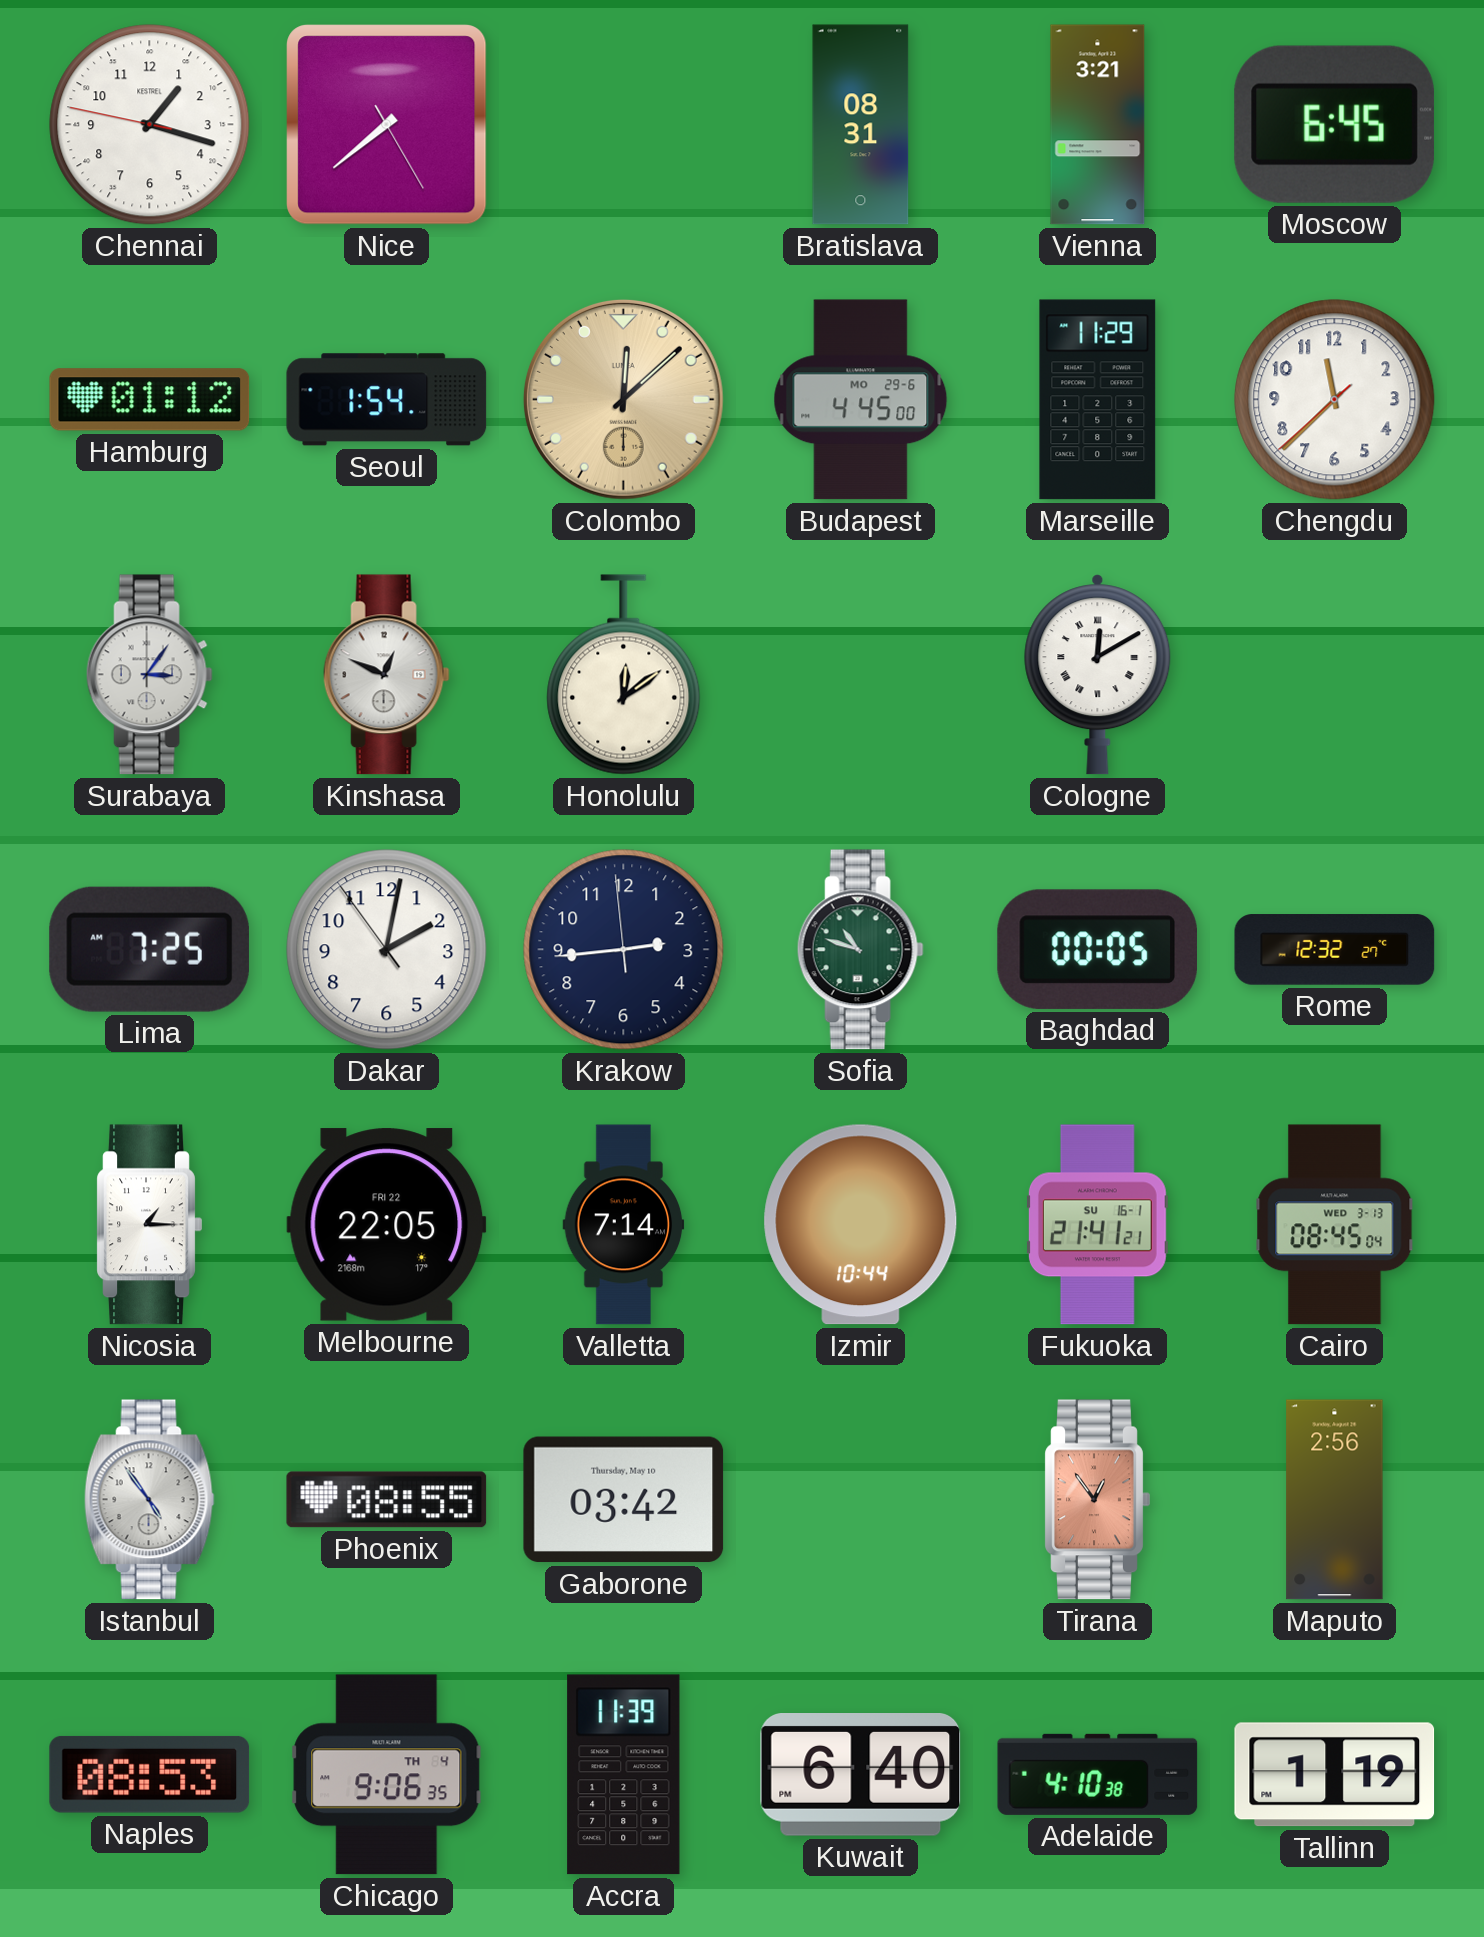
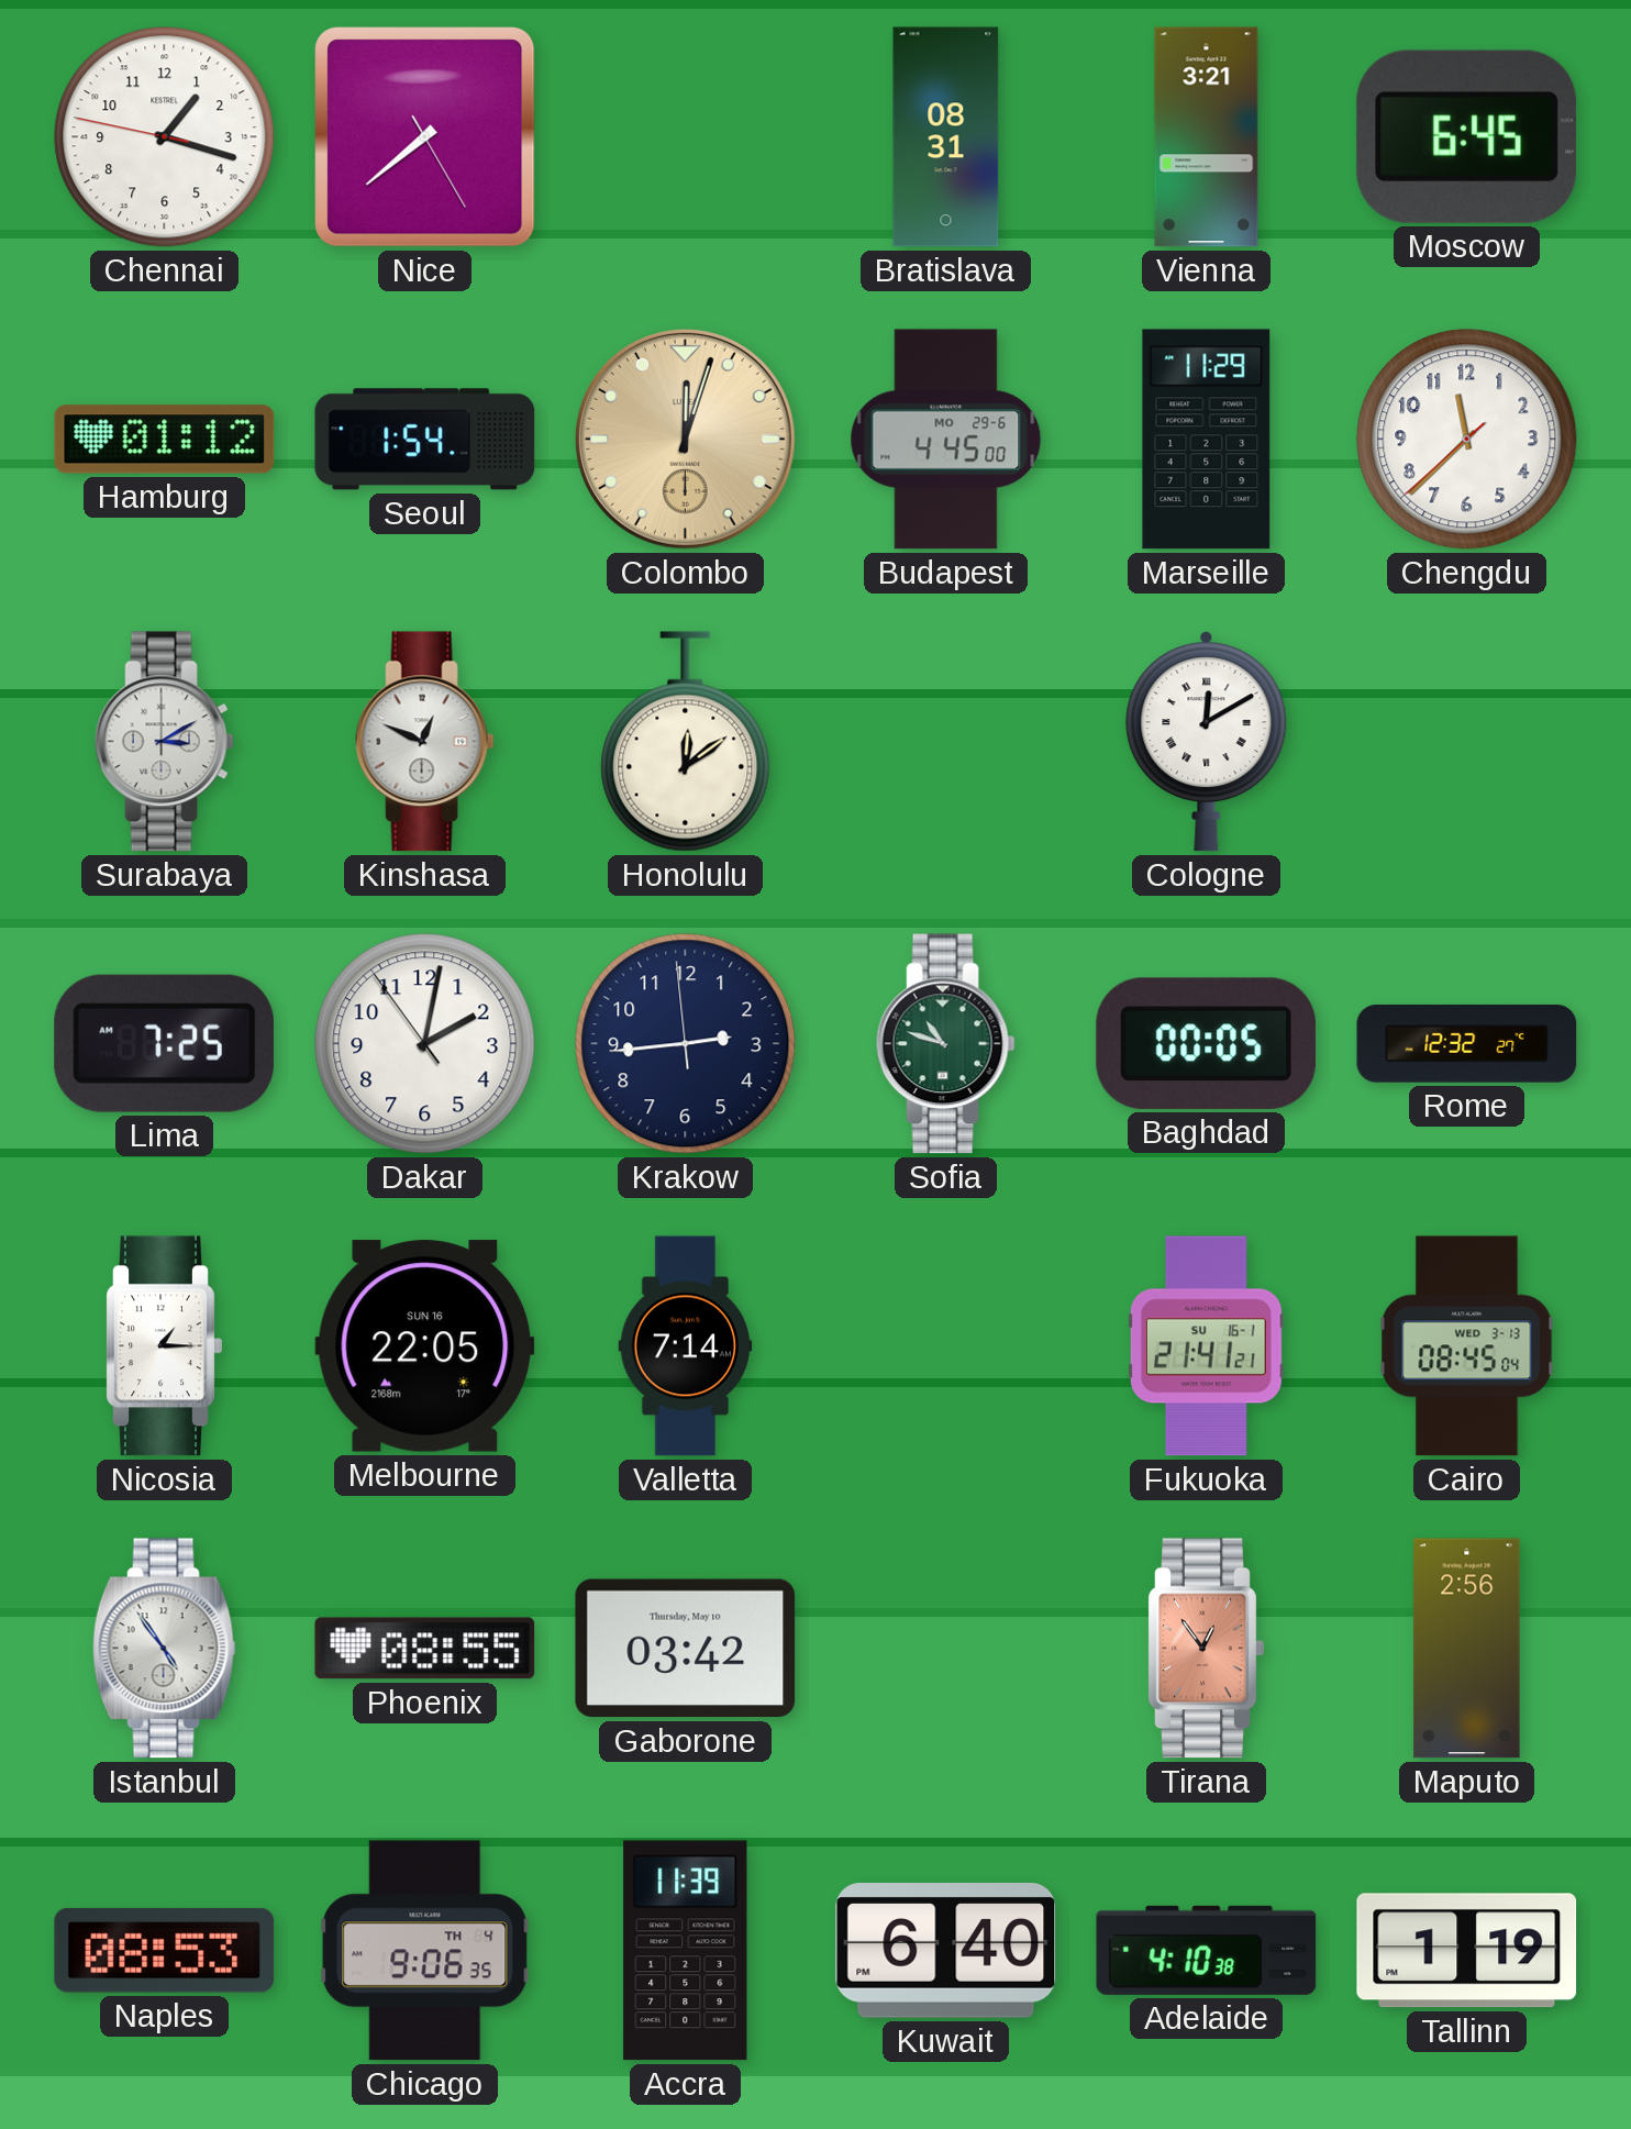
Colombo: 12:08 -> 12:03 (685, 439)
Surabaya: 3:06 -> 3:10 (164, 742)
Melbourne date: FRI 22 -> SUN 16 (425, 1346)
Izmir: 10:44 -> none (861, 1225)
